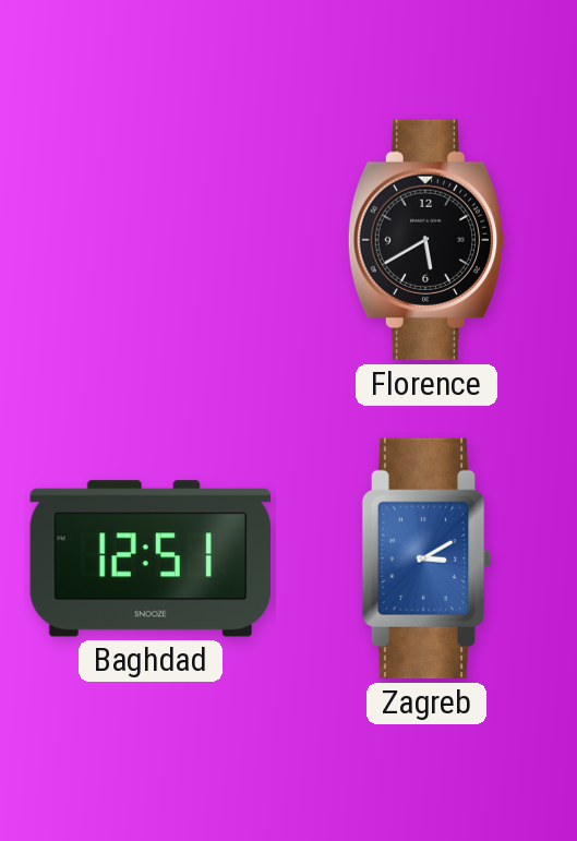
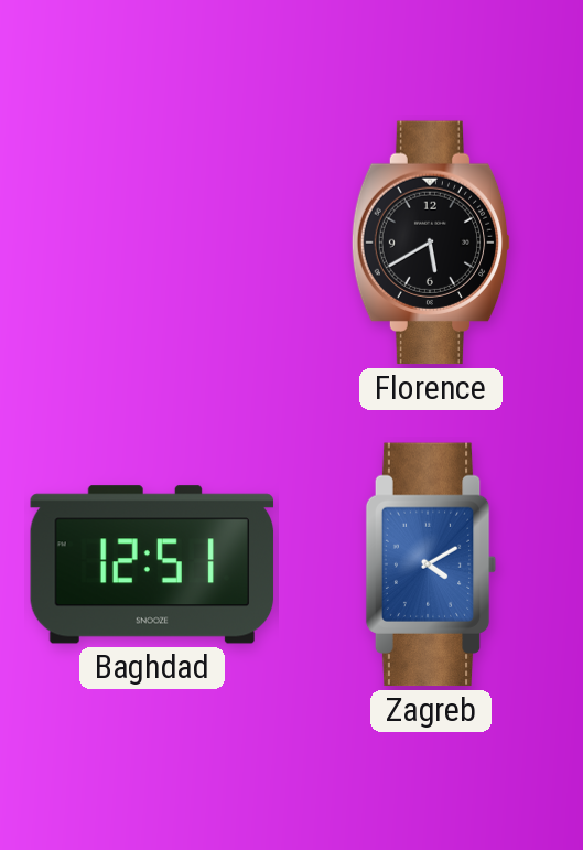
Zagreb: 3:10 -> 4:10 (431, 564)
